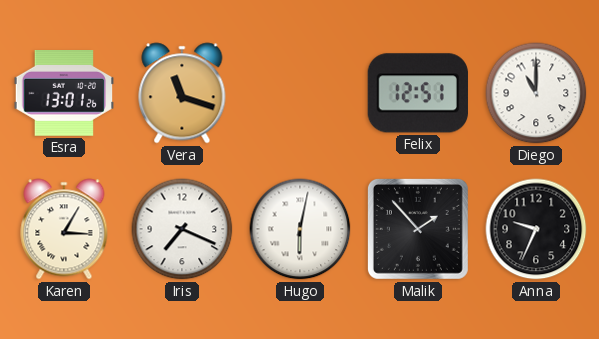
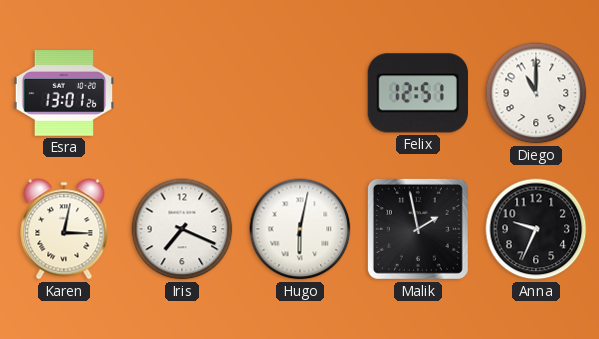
Vera: 11:18 -> none (182, 93)
Karen: 3:05 -> 3:02 (64, 229)
Malik: 1:53 -> 1:58 (418, 229)
